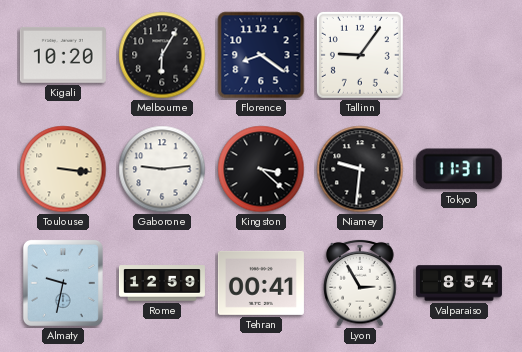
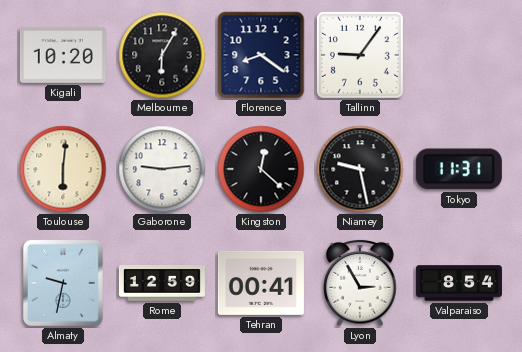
Toulouse: 3:16 -> 6:01 (63, 169)
Kingston: 3:22 -> 12:22 (261, 169)
Niamey: 9:31 -> 9:28 (360, 169)
